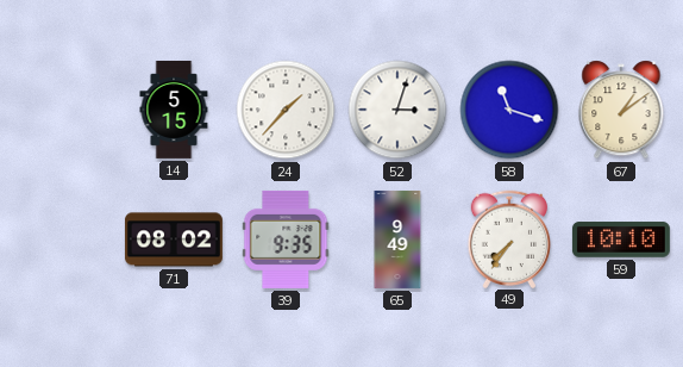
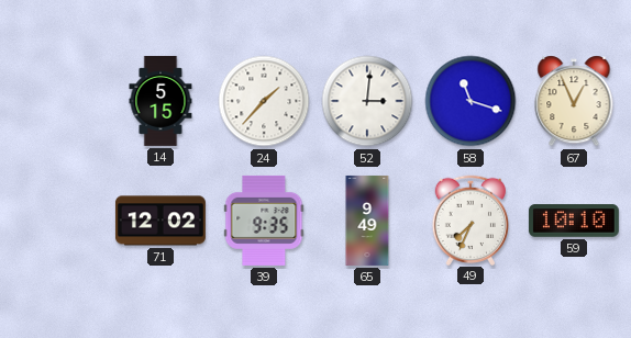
52: 3:03 -> 3:01 (367, 101)
67: 1:09 -> 12:56 (574, 101)
71: 08:02 -> 12:02 (160, 221)
49: 7:36 -> 7:34 (469, 219)
